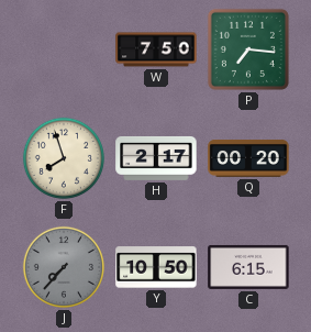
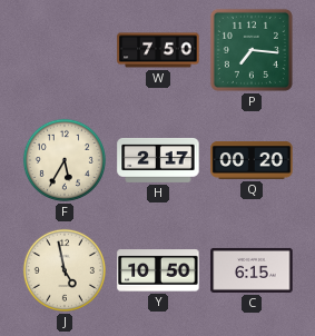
F: 7:57 -> 5:35 (65, 160)
J: 7:37 -> 4:58 (65, 270)
J dial: grey -> cream (65, 270)
